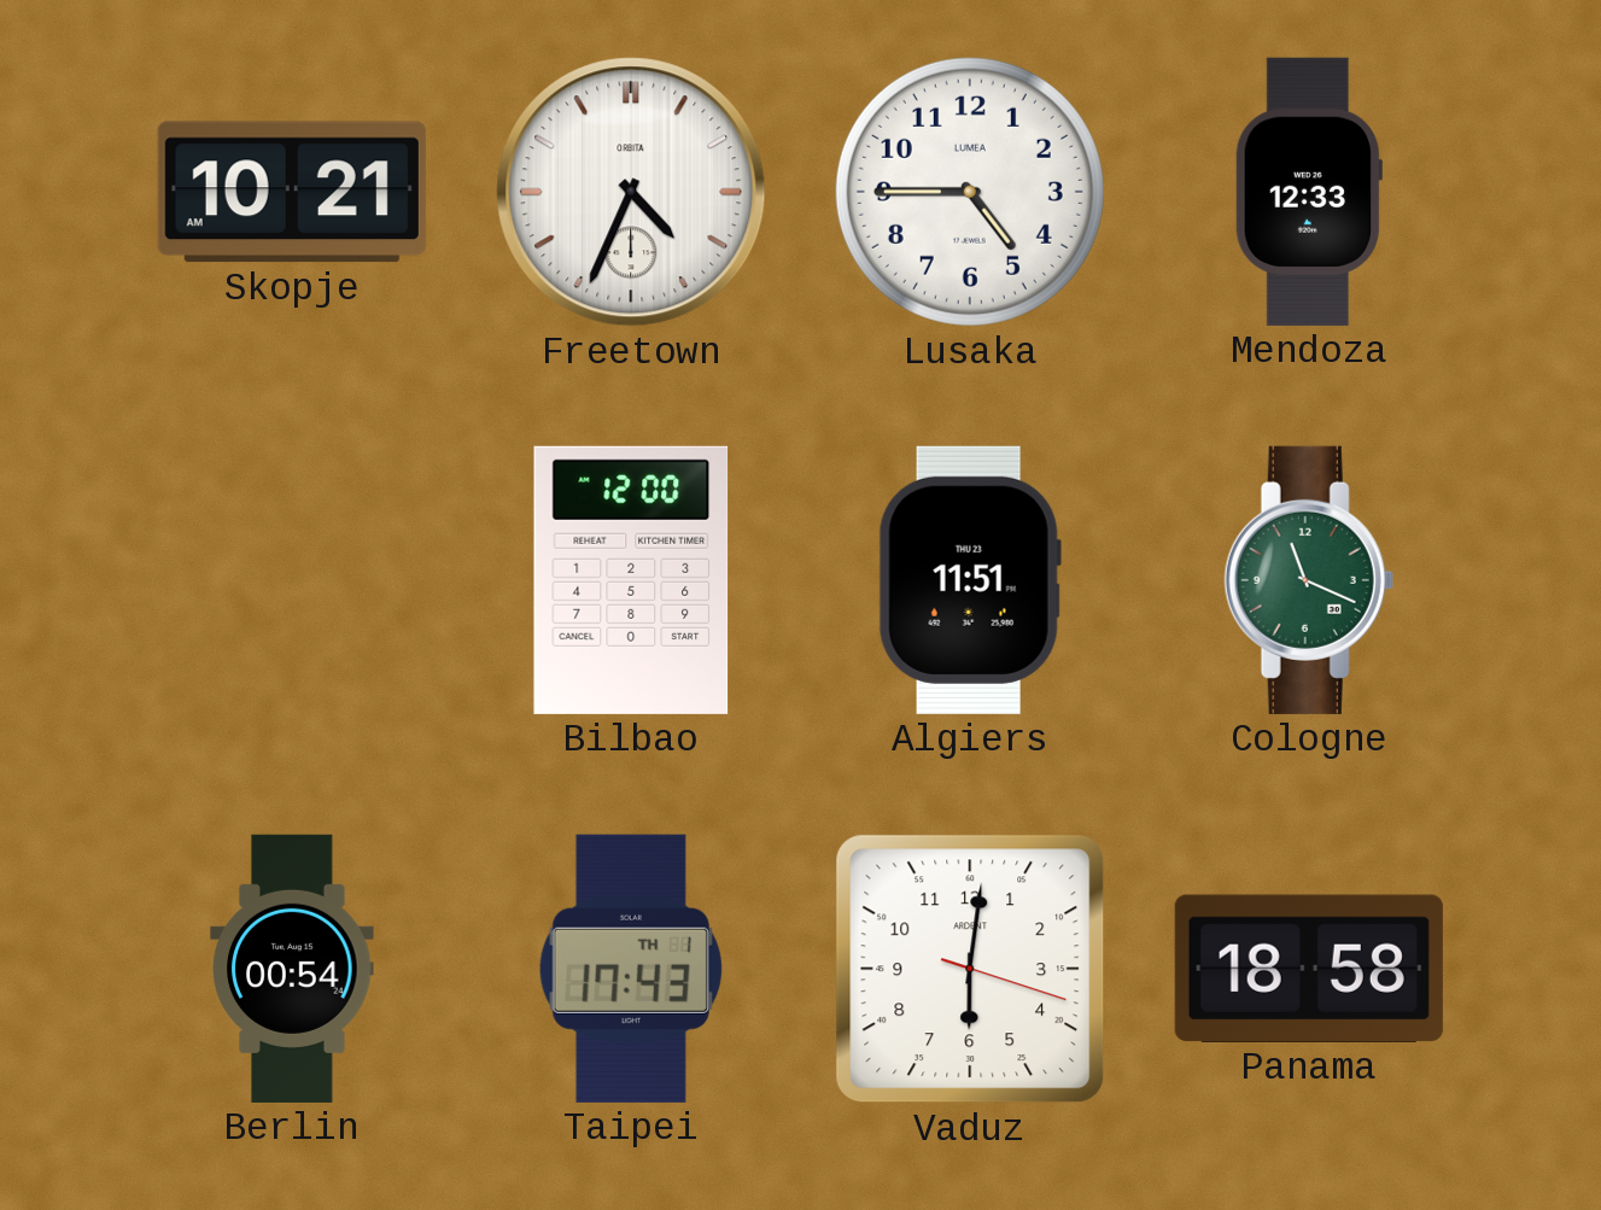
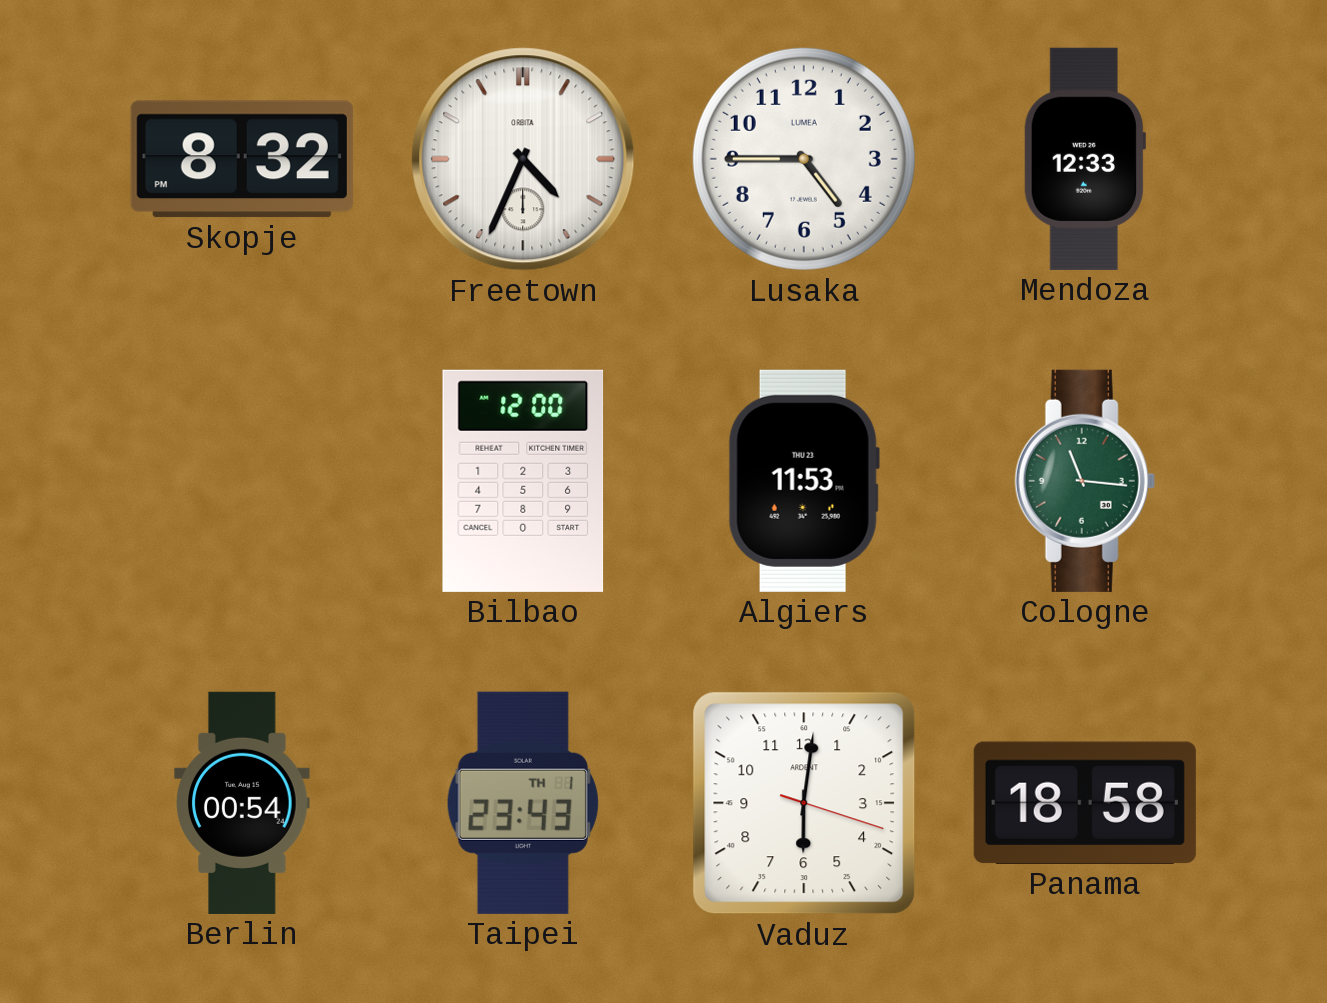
Skopje: 10:21 -> 8:32 (242, 159)
Algiers: 11:51 -> 11:53 (804, 481)
Cologne: 11:19 -> 11:16 (1085, 481)
Taipei: 17:43 -> 23:43 (523, 803)
